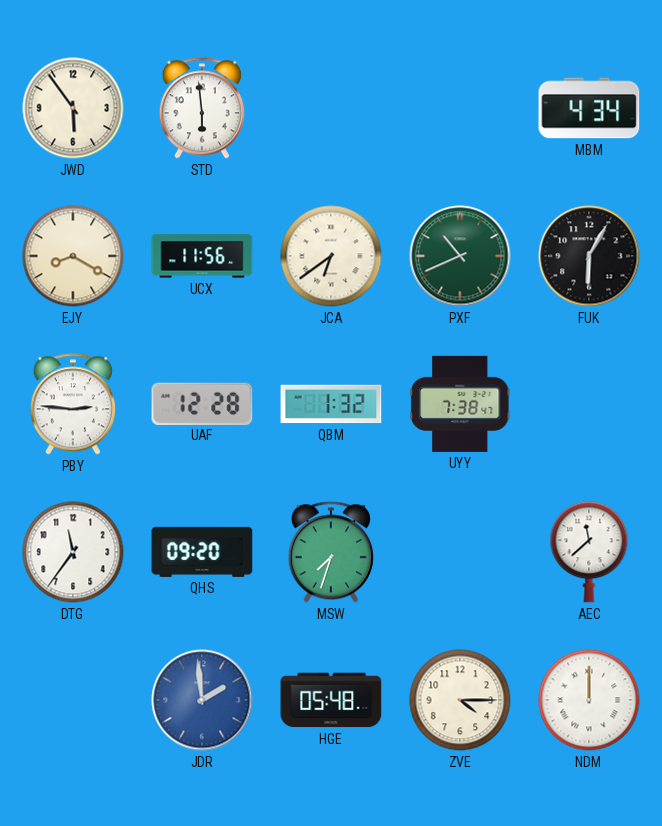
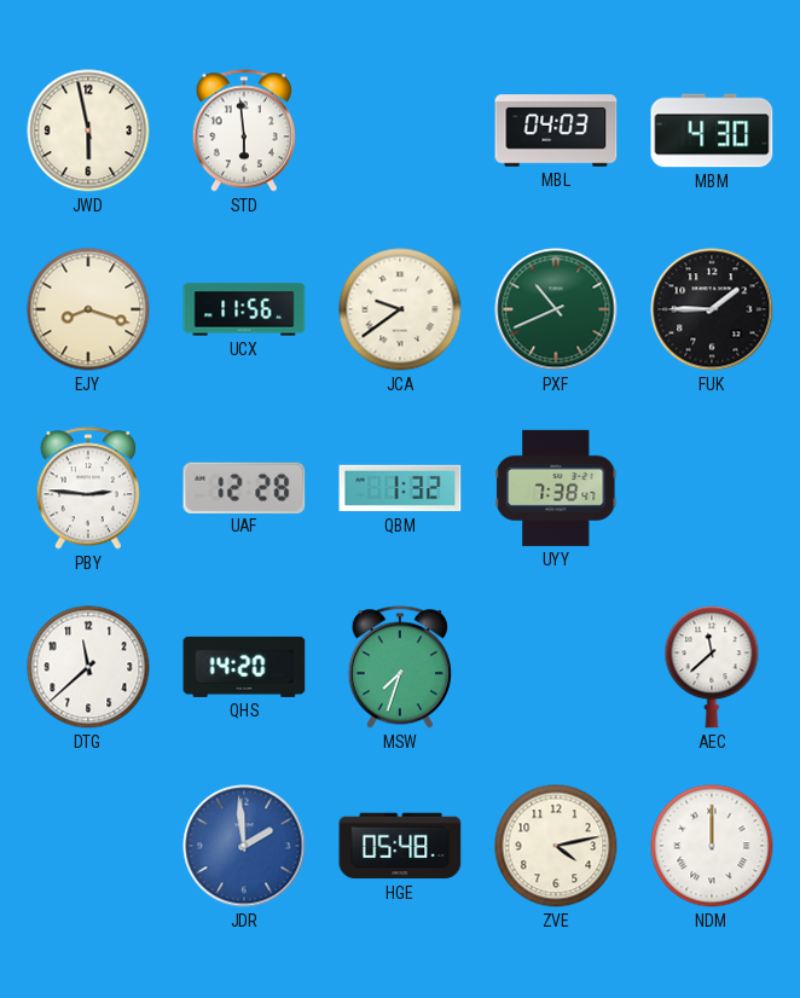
JWD: 5:54 -> 5:58 (88, 130)
MBL: none -> 04:03 (556, 130)
MBM: 4:34 -> 4:30 (712, 130)
EJY: 8:20 -> 8:18 (88, 309)
JCA: 6:39 -> 9:39 (400, 309)
FUK: 6:05 -> 1:45 (712, 309)
DTG: 11:36 -> 11:38 (88, 667)
QHS: 09:20 -> 14:20 (244, 667)
ZVE: 4:15 -> 4:13 (556, 846)
